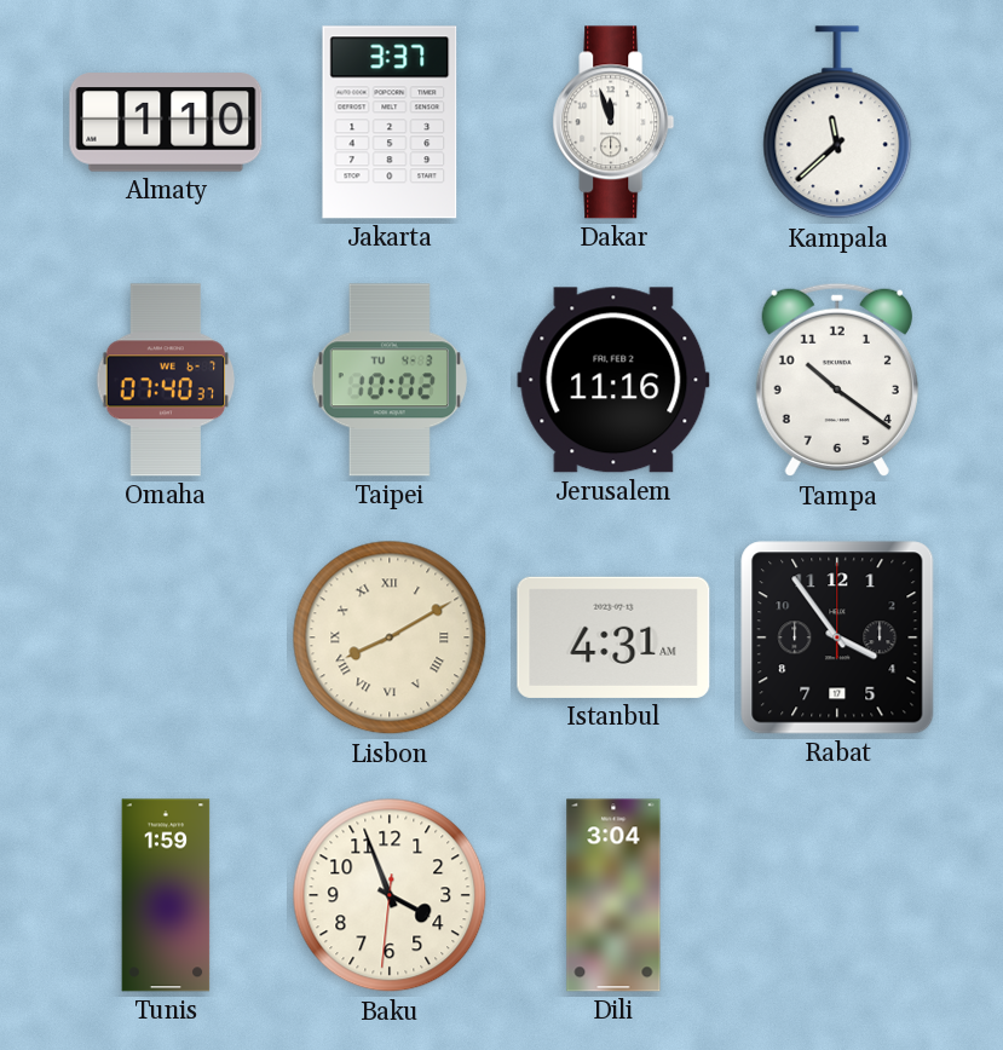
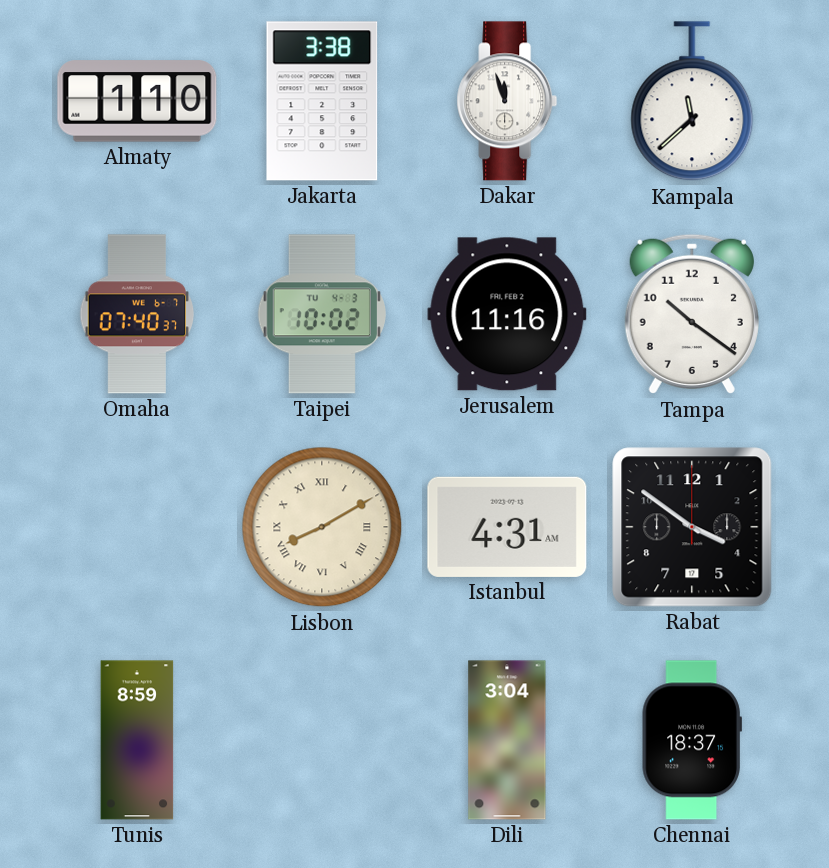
Jakarta: 3:37 -> 3:38 (322, 101)
Rabat: 3:54 -> 3:51 (692, 527)
Tunis: 1:59 -> 8:59 (137, 740)
Baku: 3:56 -> none (390, 895)
Chennai: none -> 18:37 (692, 740)
